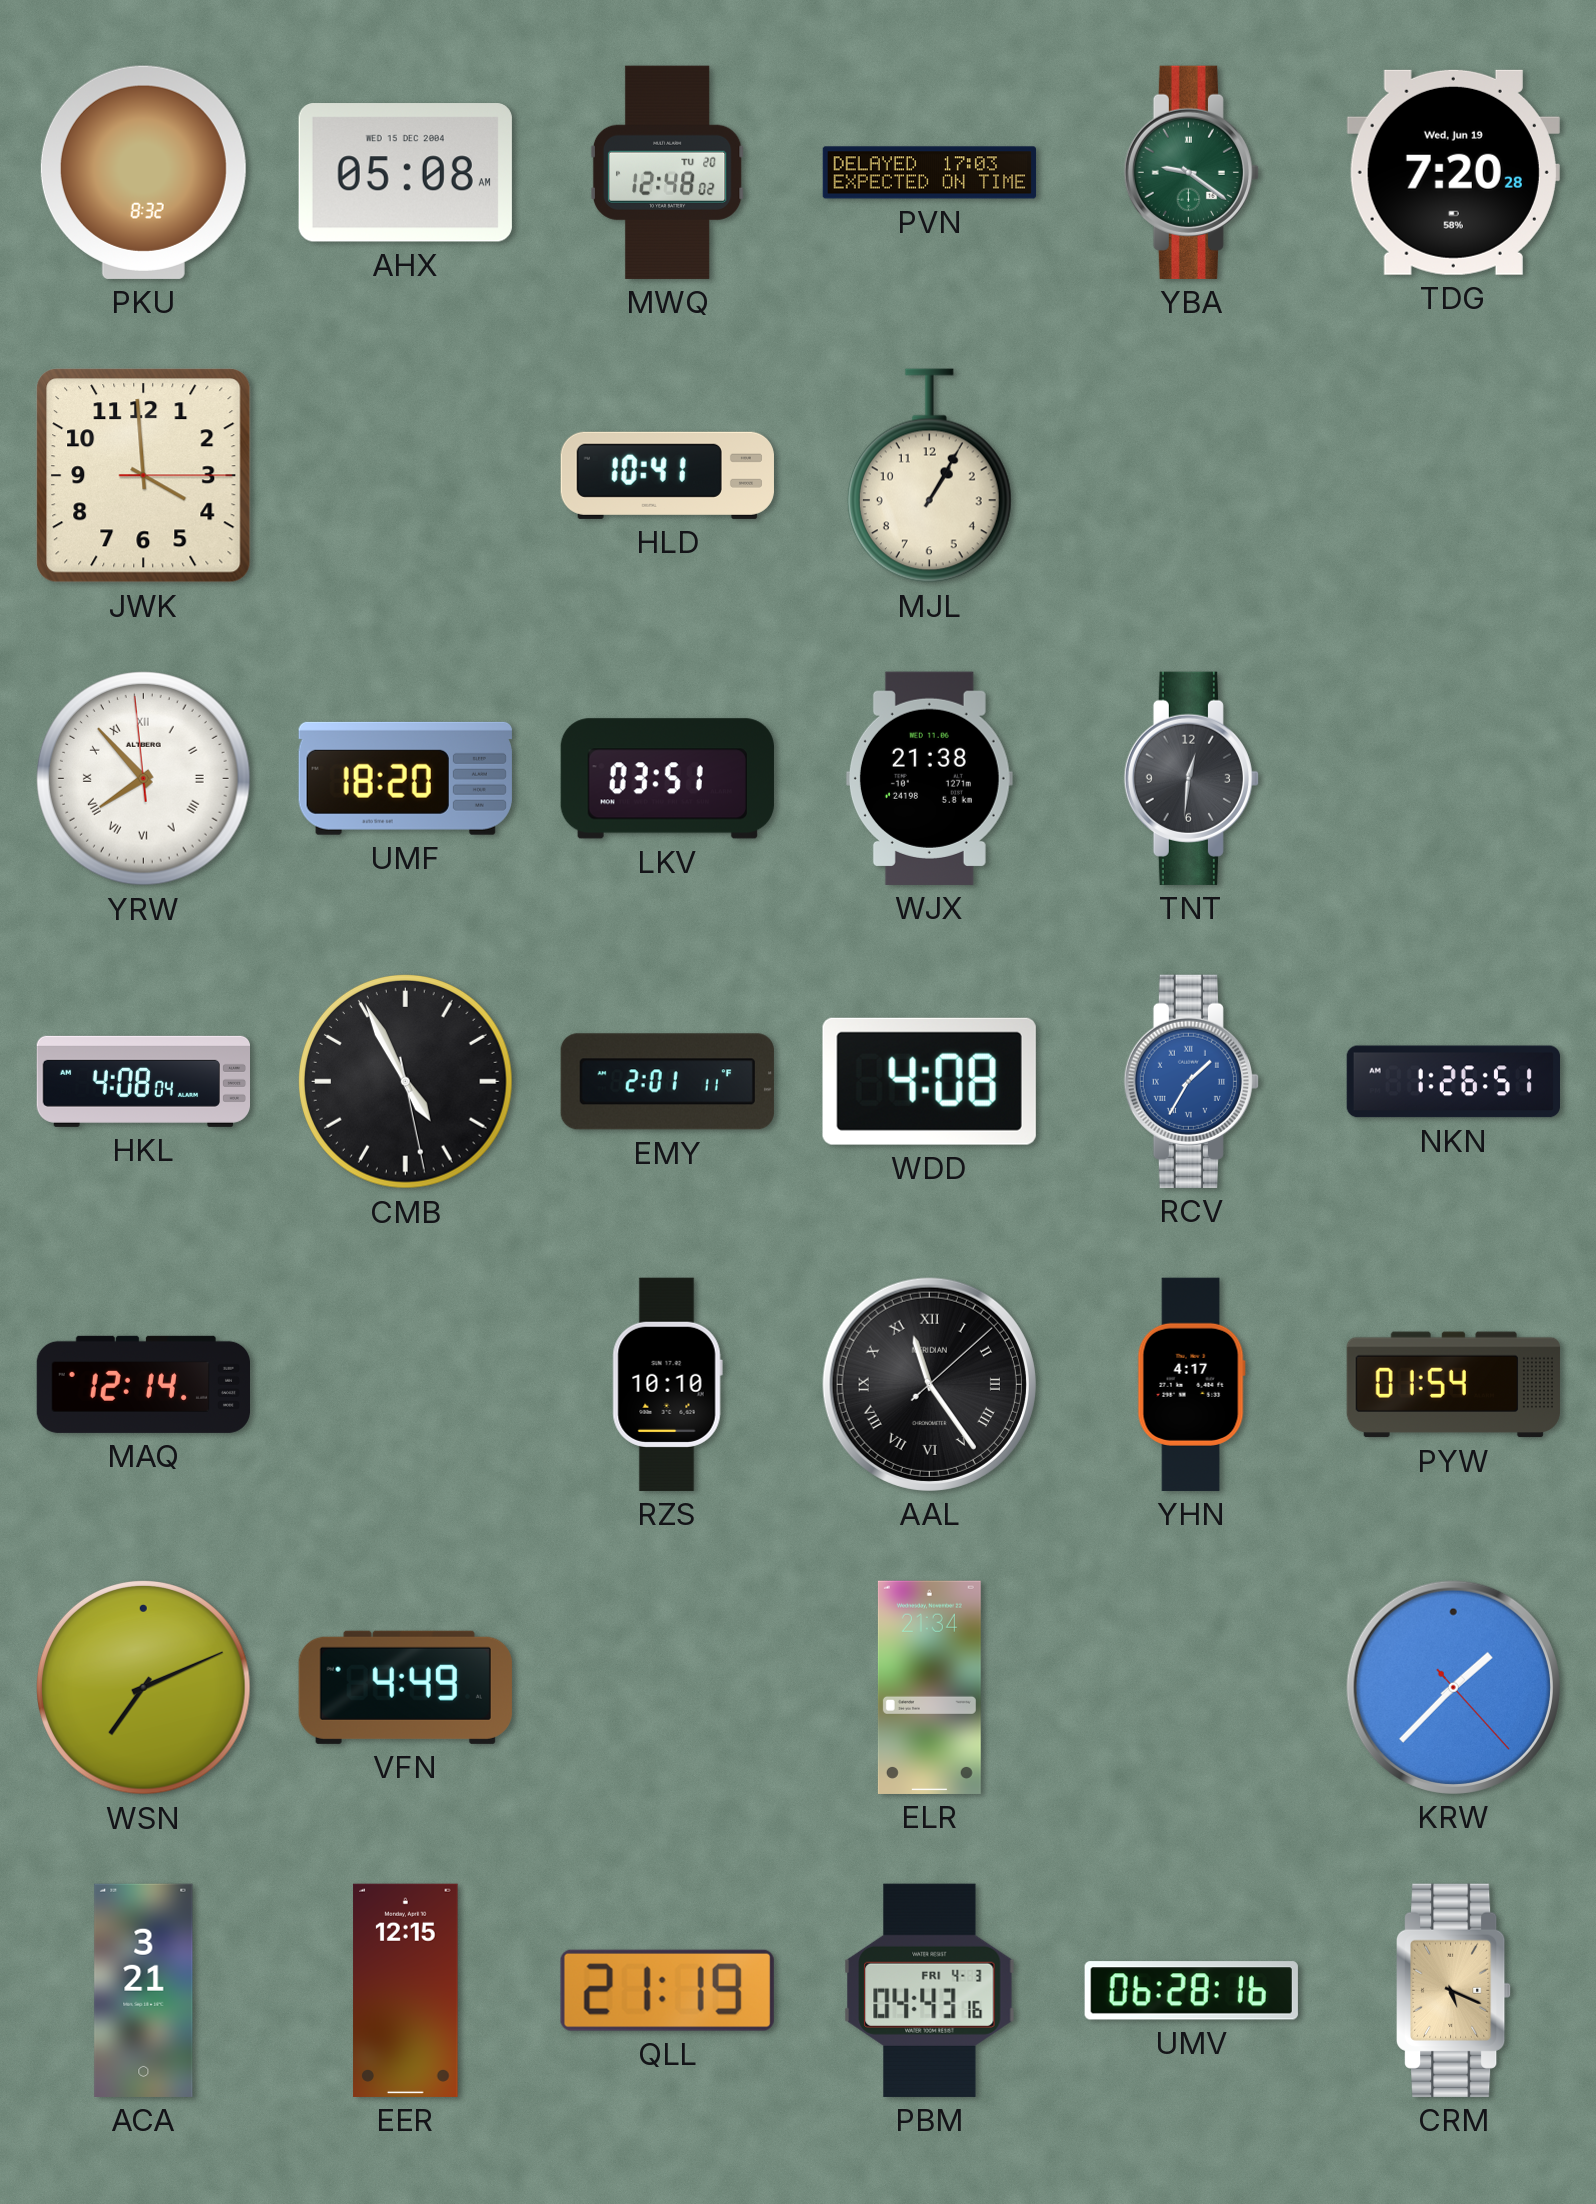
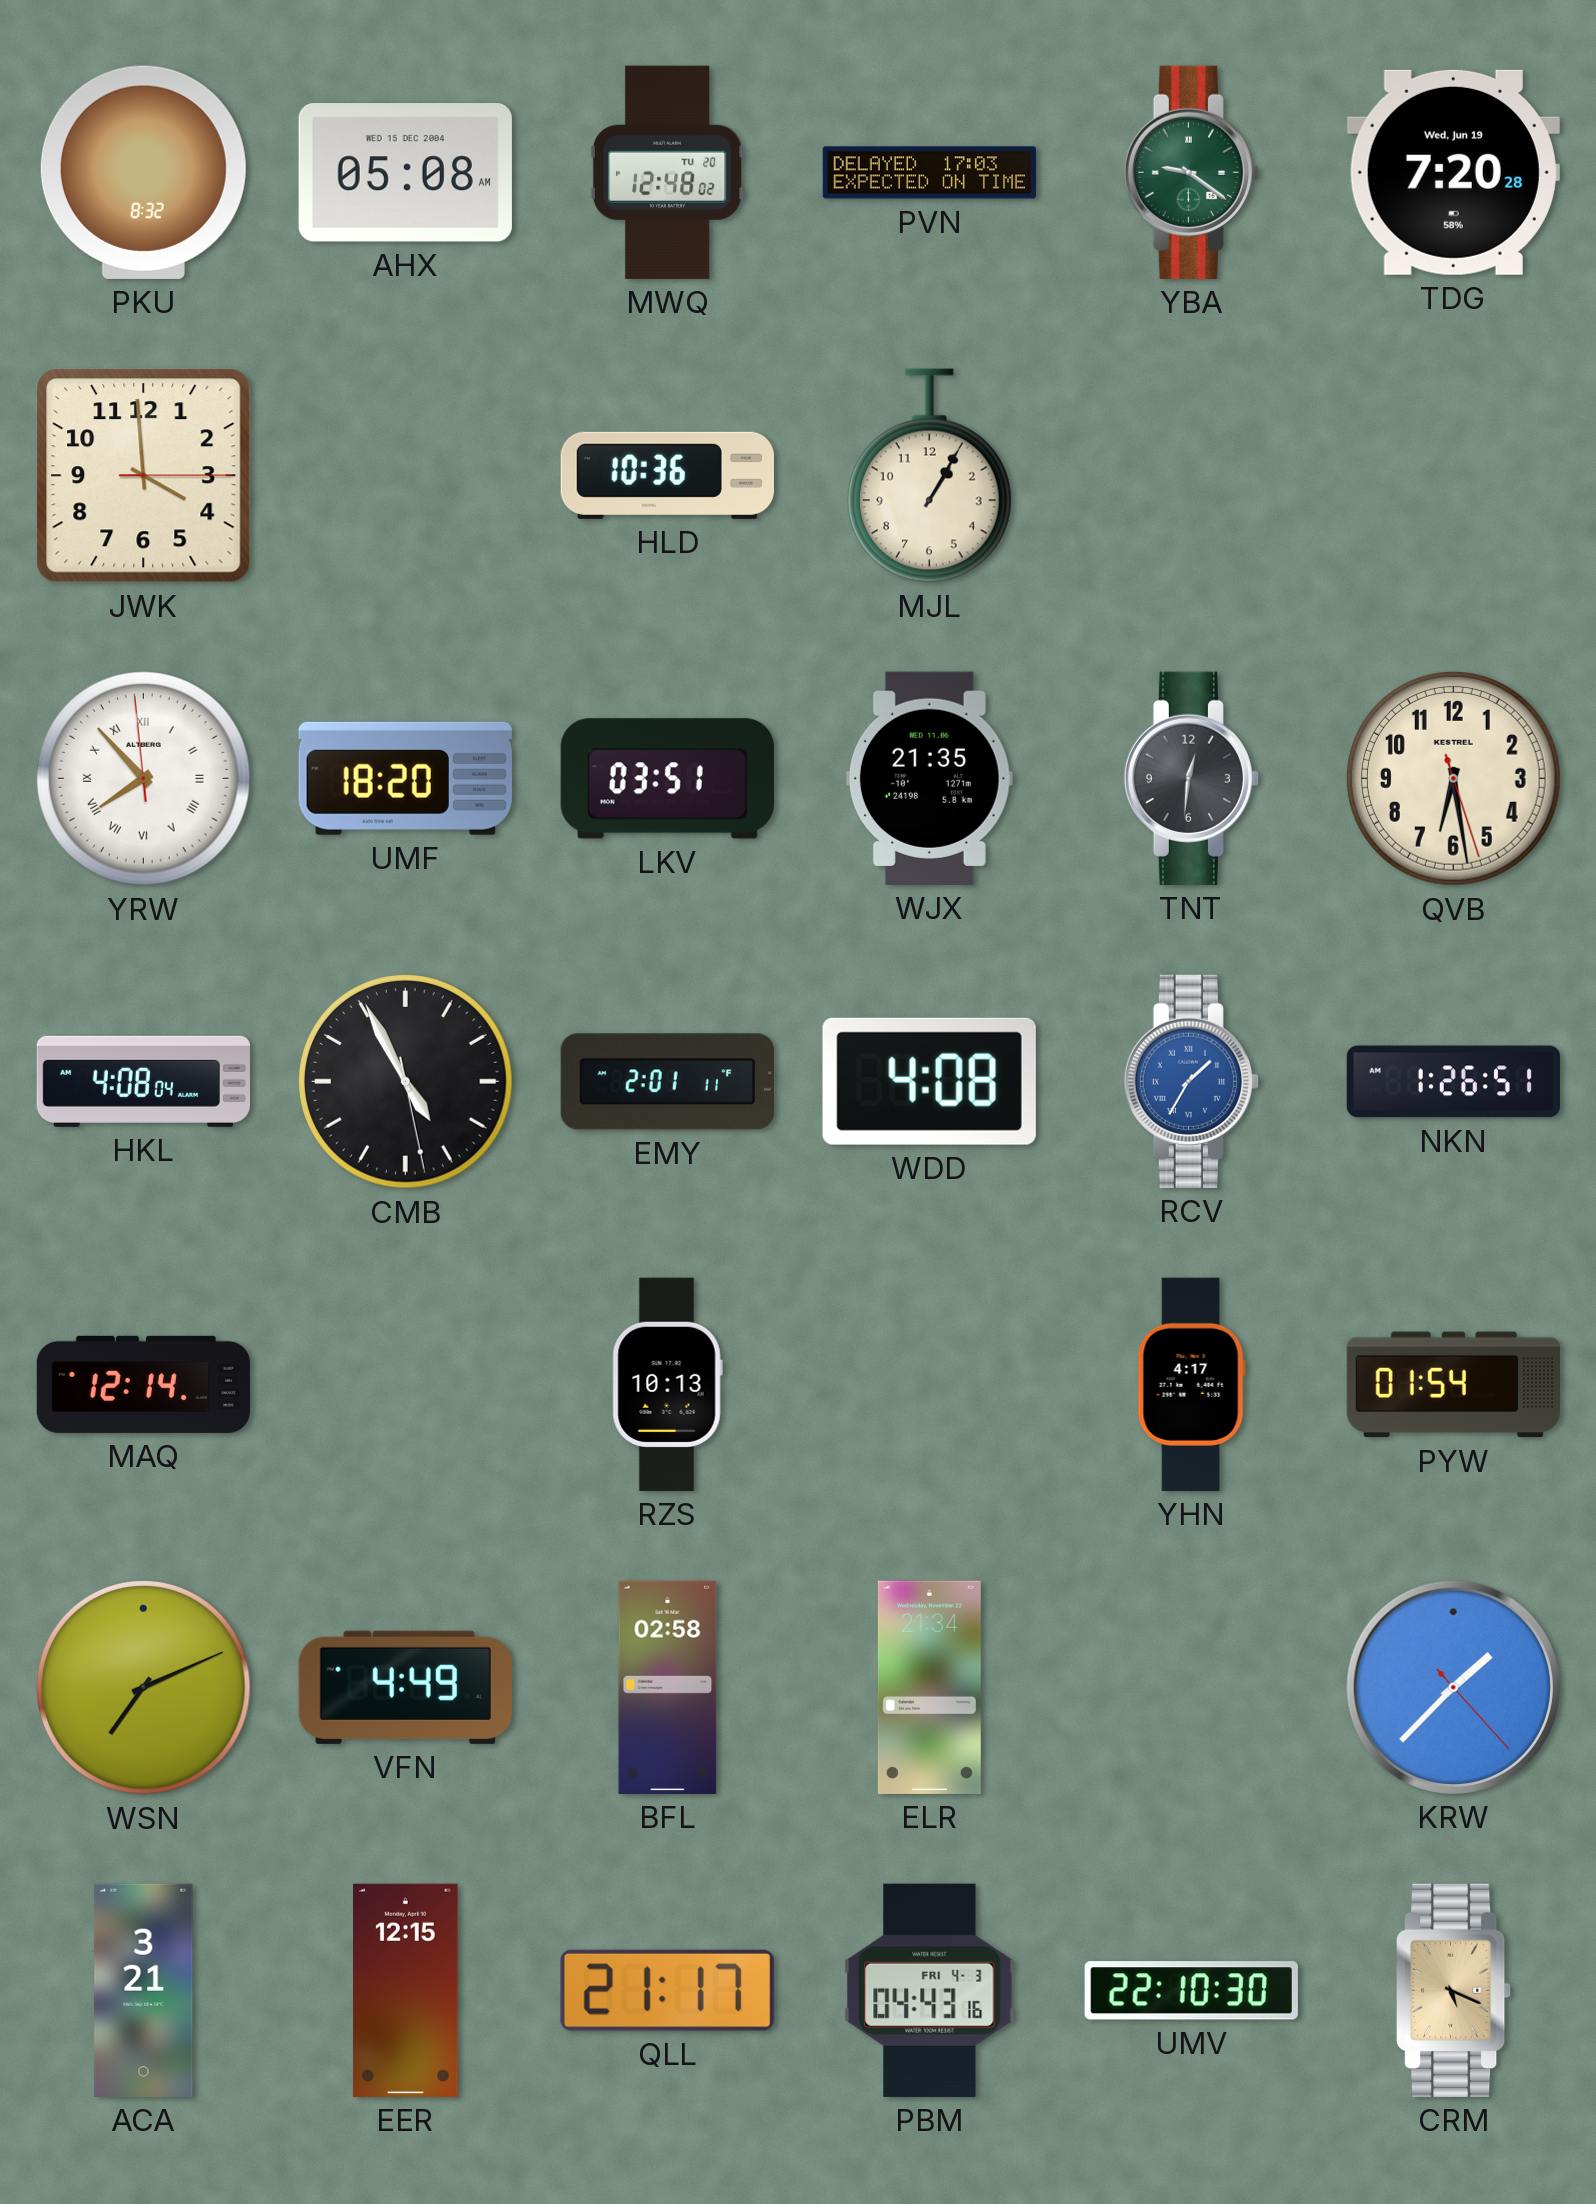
HLD: 10:41 -> 10:36 (667, 475)
WJX: 21:38 -> 21:35 (929, 778)
QVB: none -> 6:28 (1454, 779)
RZS: 10:10 -> 10:13 (667, 1384)
AAL: 11:24 -> none (929, 1384)
BFL: none -> 02:58 (668, 1687)
QLL: 21:19 -> 21:17 (667, 1990)
UMV: 06:28 -> 22:10 (1191, 1991)
